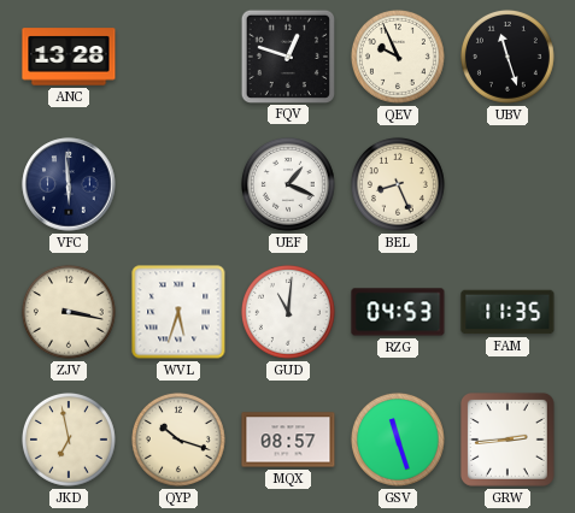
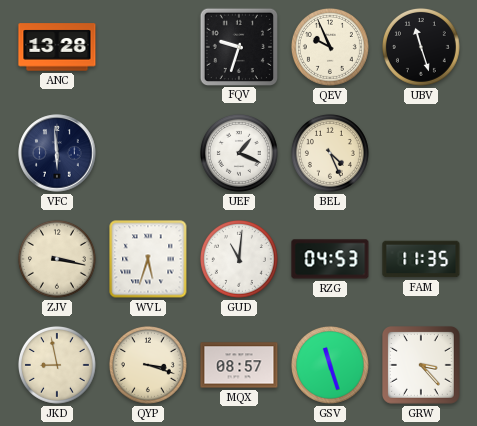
FQV: 12:48 -> 9:33 (238, 46)
BEL: 8:26 -> 4:26 (330, 153)
JKD: 6:58 -> 8:58 (57, 365)
QYP: 10:18 -> 3:18 (148, 365)
GRW: 2:44 -> 3:23 (422, 366)
